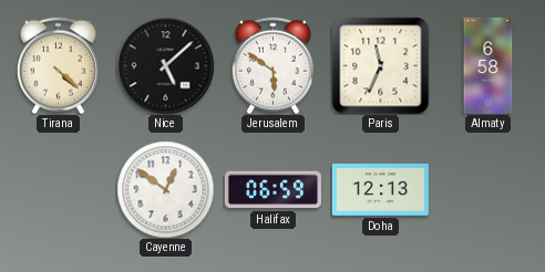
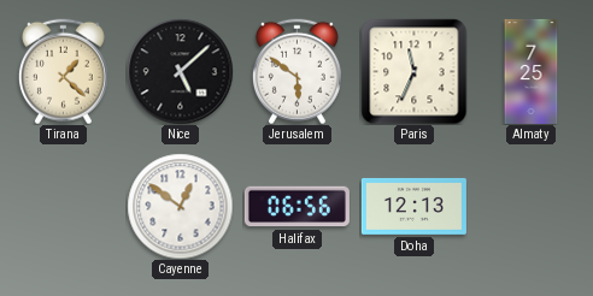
Tirana: 4:22 -> 1:22 (63, 71)
Almaty: 6:58 -> 7:25 (532, 71)
Halifax: 06:59 -> 06:56 (296, 207)
